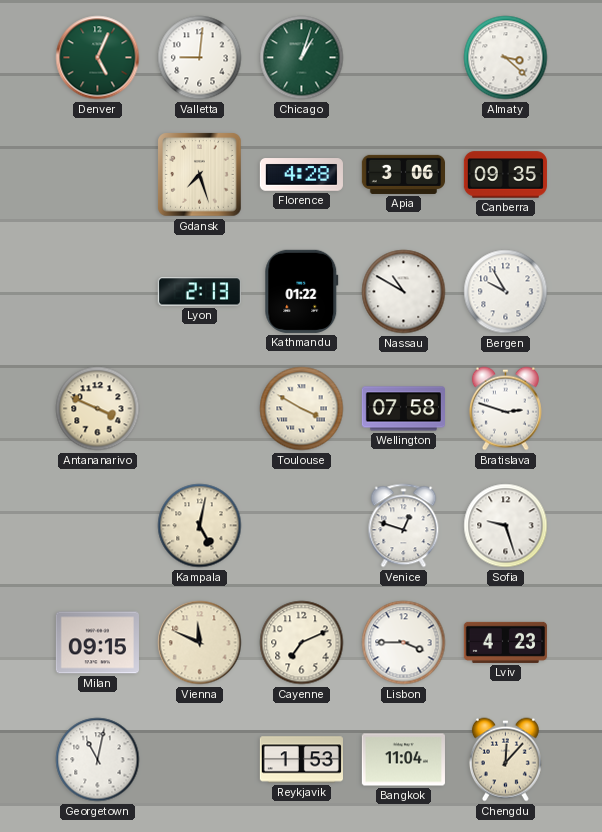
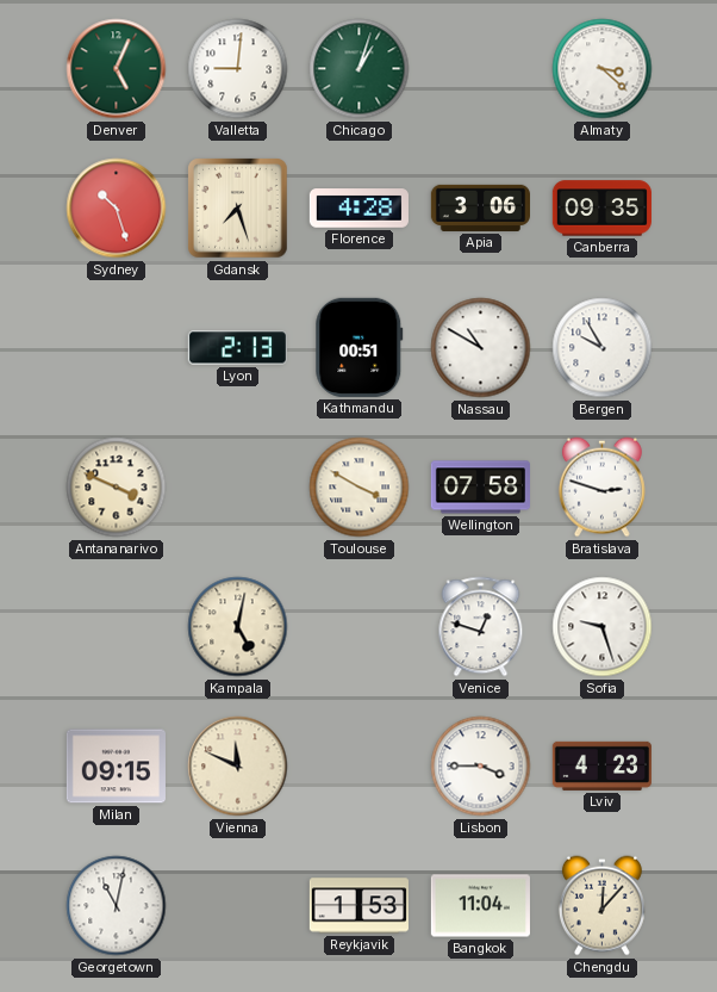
Sydney: none -> 10:27 (117, 209)
Kathmandu: 01:22 -> 00:51 (360, 347)
Cayenne: 7:11 -> none (302, 643)
